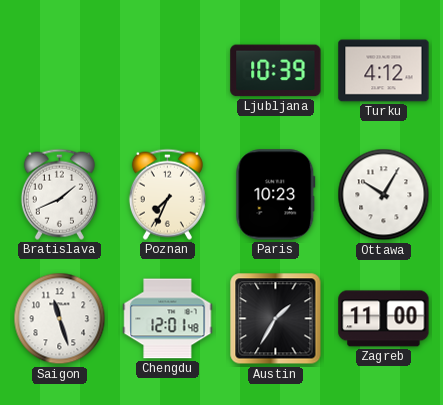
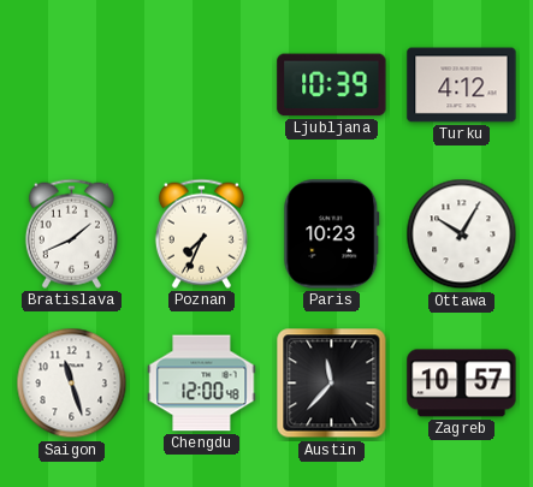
Chengdu: 12:01 -> 12:00 (202, 384)
Austin: 1:35 -> 11:37 (332, 384)
Zagreb: 11:00 -> 10:57 (462, 384)
